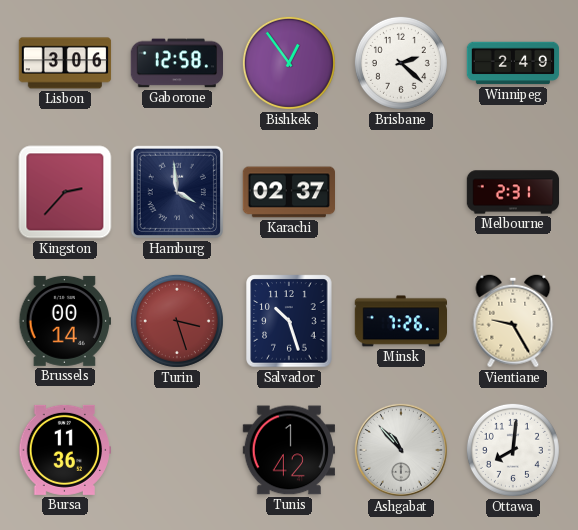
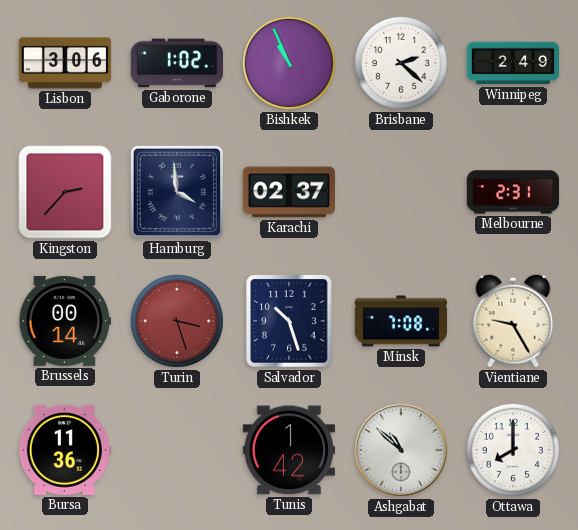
Gaborone: 12:58 -> 1:02 (176, 63)
Bishkek: 12:54 -> 10:56 (289, 63)
Minsk: 7:26 -> 7:08 (401, 321)
Ashgabat: 10:53 -> 10:52 (401, 450)
Ottawa: 8:01 -> 8:00 (513, 450)
